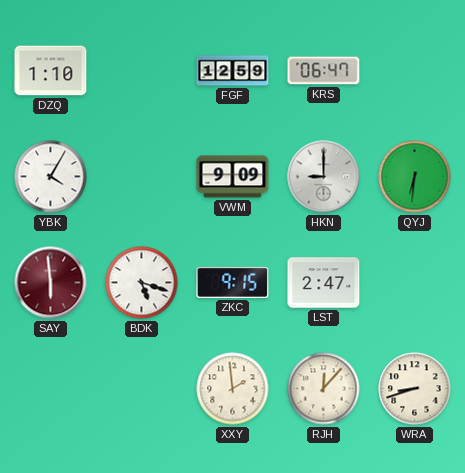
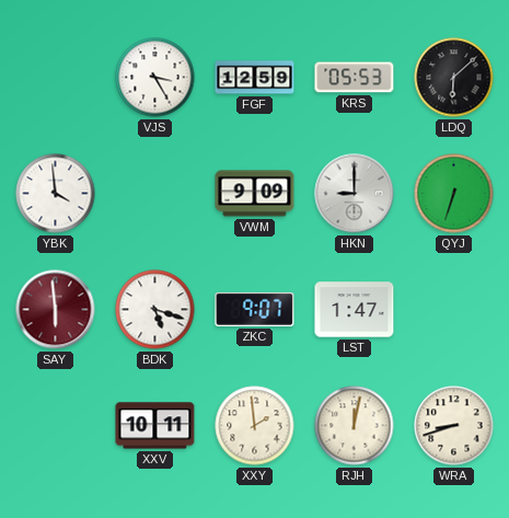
DZQ: 1:10 -> none (51, 71)
VJS: none -> 3:25 (155, 78)
KRS: 06:47 -> 05:53 (355, 78)
LDQ: none -> 6:08 (454, 78)
YBK: 4:05 -> 3:59 (56, 194)
QYJ: 6:31 -> 6:33 (454, 194)
ZKC: 9:15 -> 9:07 (255, 309)
LST: 2:47 -> 1:47 (355, 310)
XXV: none -> 10:11 (155, 426)
RJH: 12:07 -> 12:02 (355, 426)
